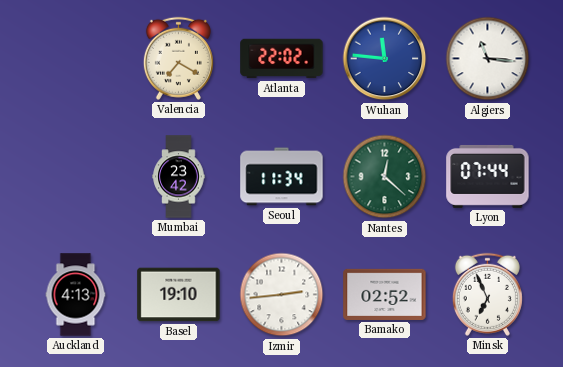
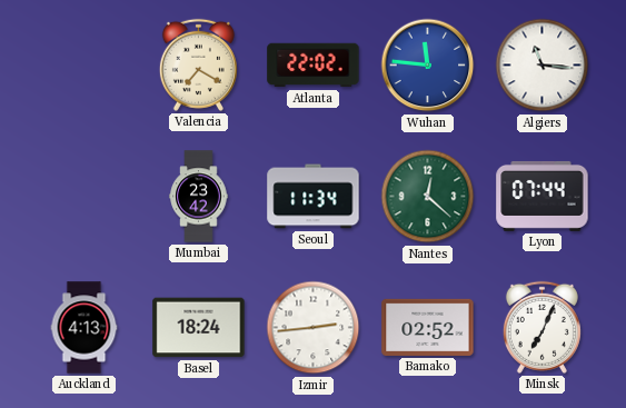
Basel: 19:10 -> 18:24 (199, 328)
Minsk: 6:56 -> 7:04 (541, 327)
